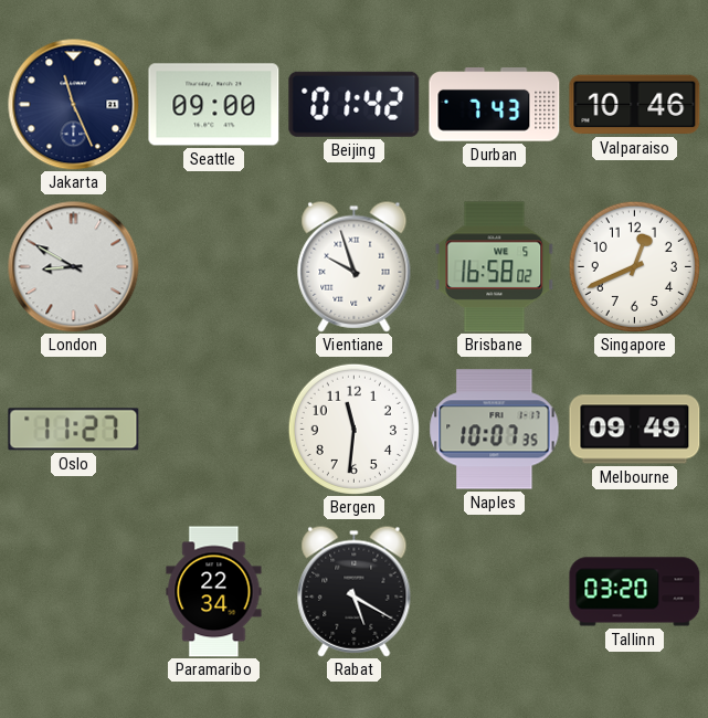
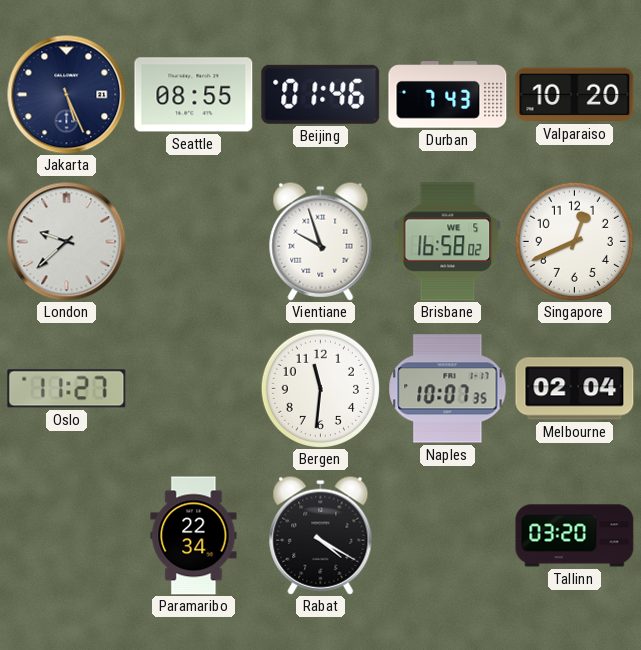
Jakarta: 11:26 -> 5:26 (67, 95)
Seattle: 09:00 -> 08:55 (194, 95)
Beijing: 01:42 -> 01:46 (321, 94)
Valparaiso: 10:46 -> 10:20 (575, 95)
London: 8:50 -> 9:38 (67, 242)
Melbourne: 09:49 -> 02:04 (575, 389)
Rabat: 5:20 -> 4:20 (321, 535)
